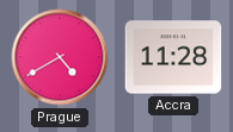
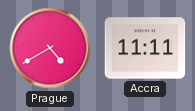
Accra: 11:28 -> 11:11 (145, 48)
